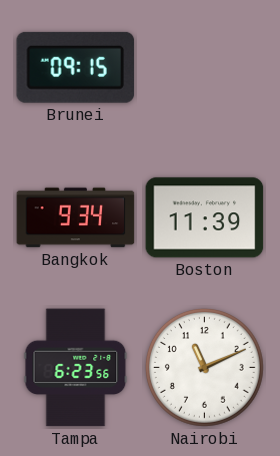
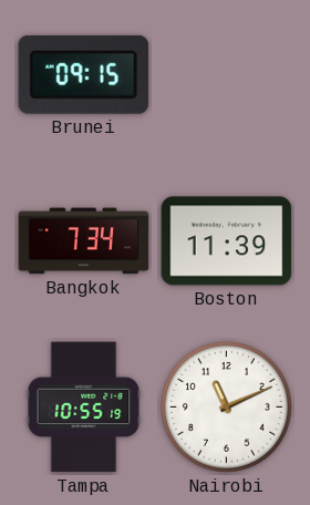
Bangkok: 9:34 -> 7:34 (84, 241)
Tampa: 6:23 -> 10:55 (84, 408)
